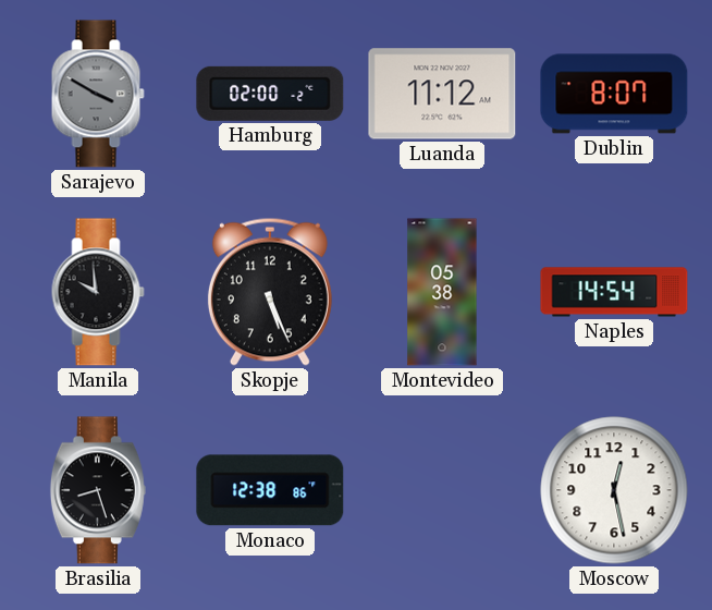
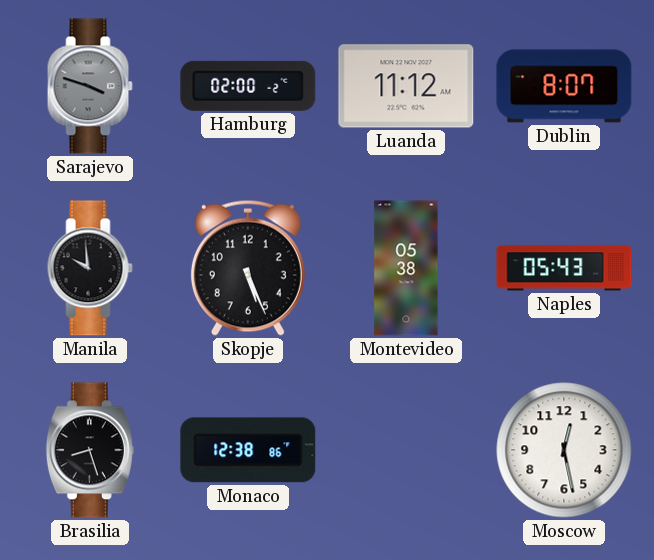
Sarajevo: 3:50 -> 3:48 (90, 86)
Naples: 14:54 -> 05:43 (564, 268)
